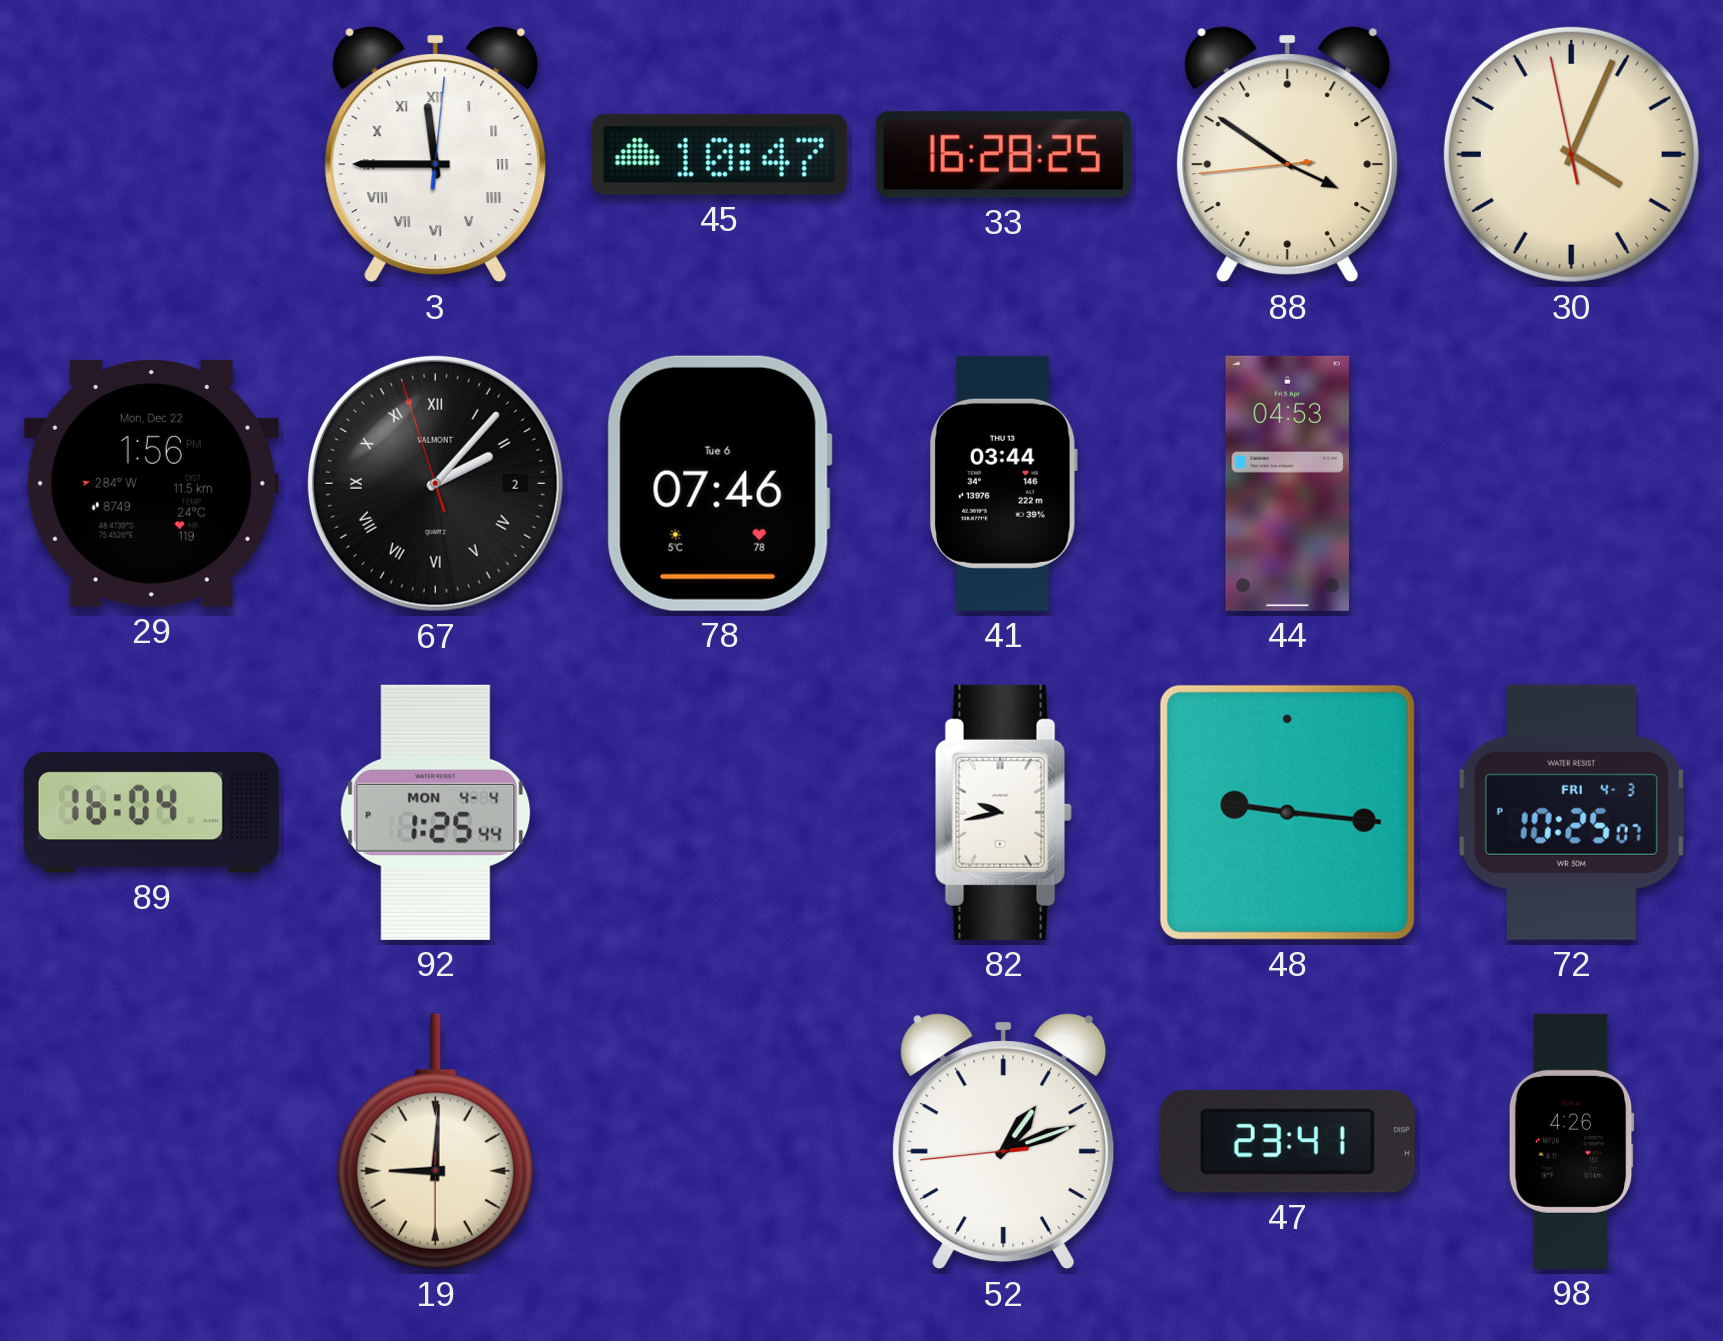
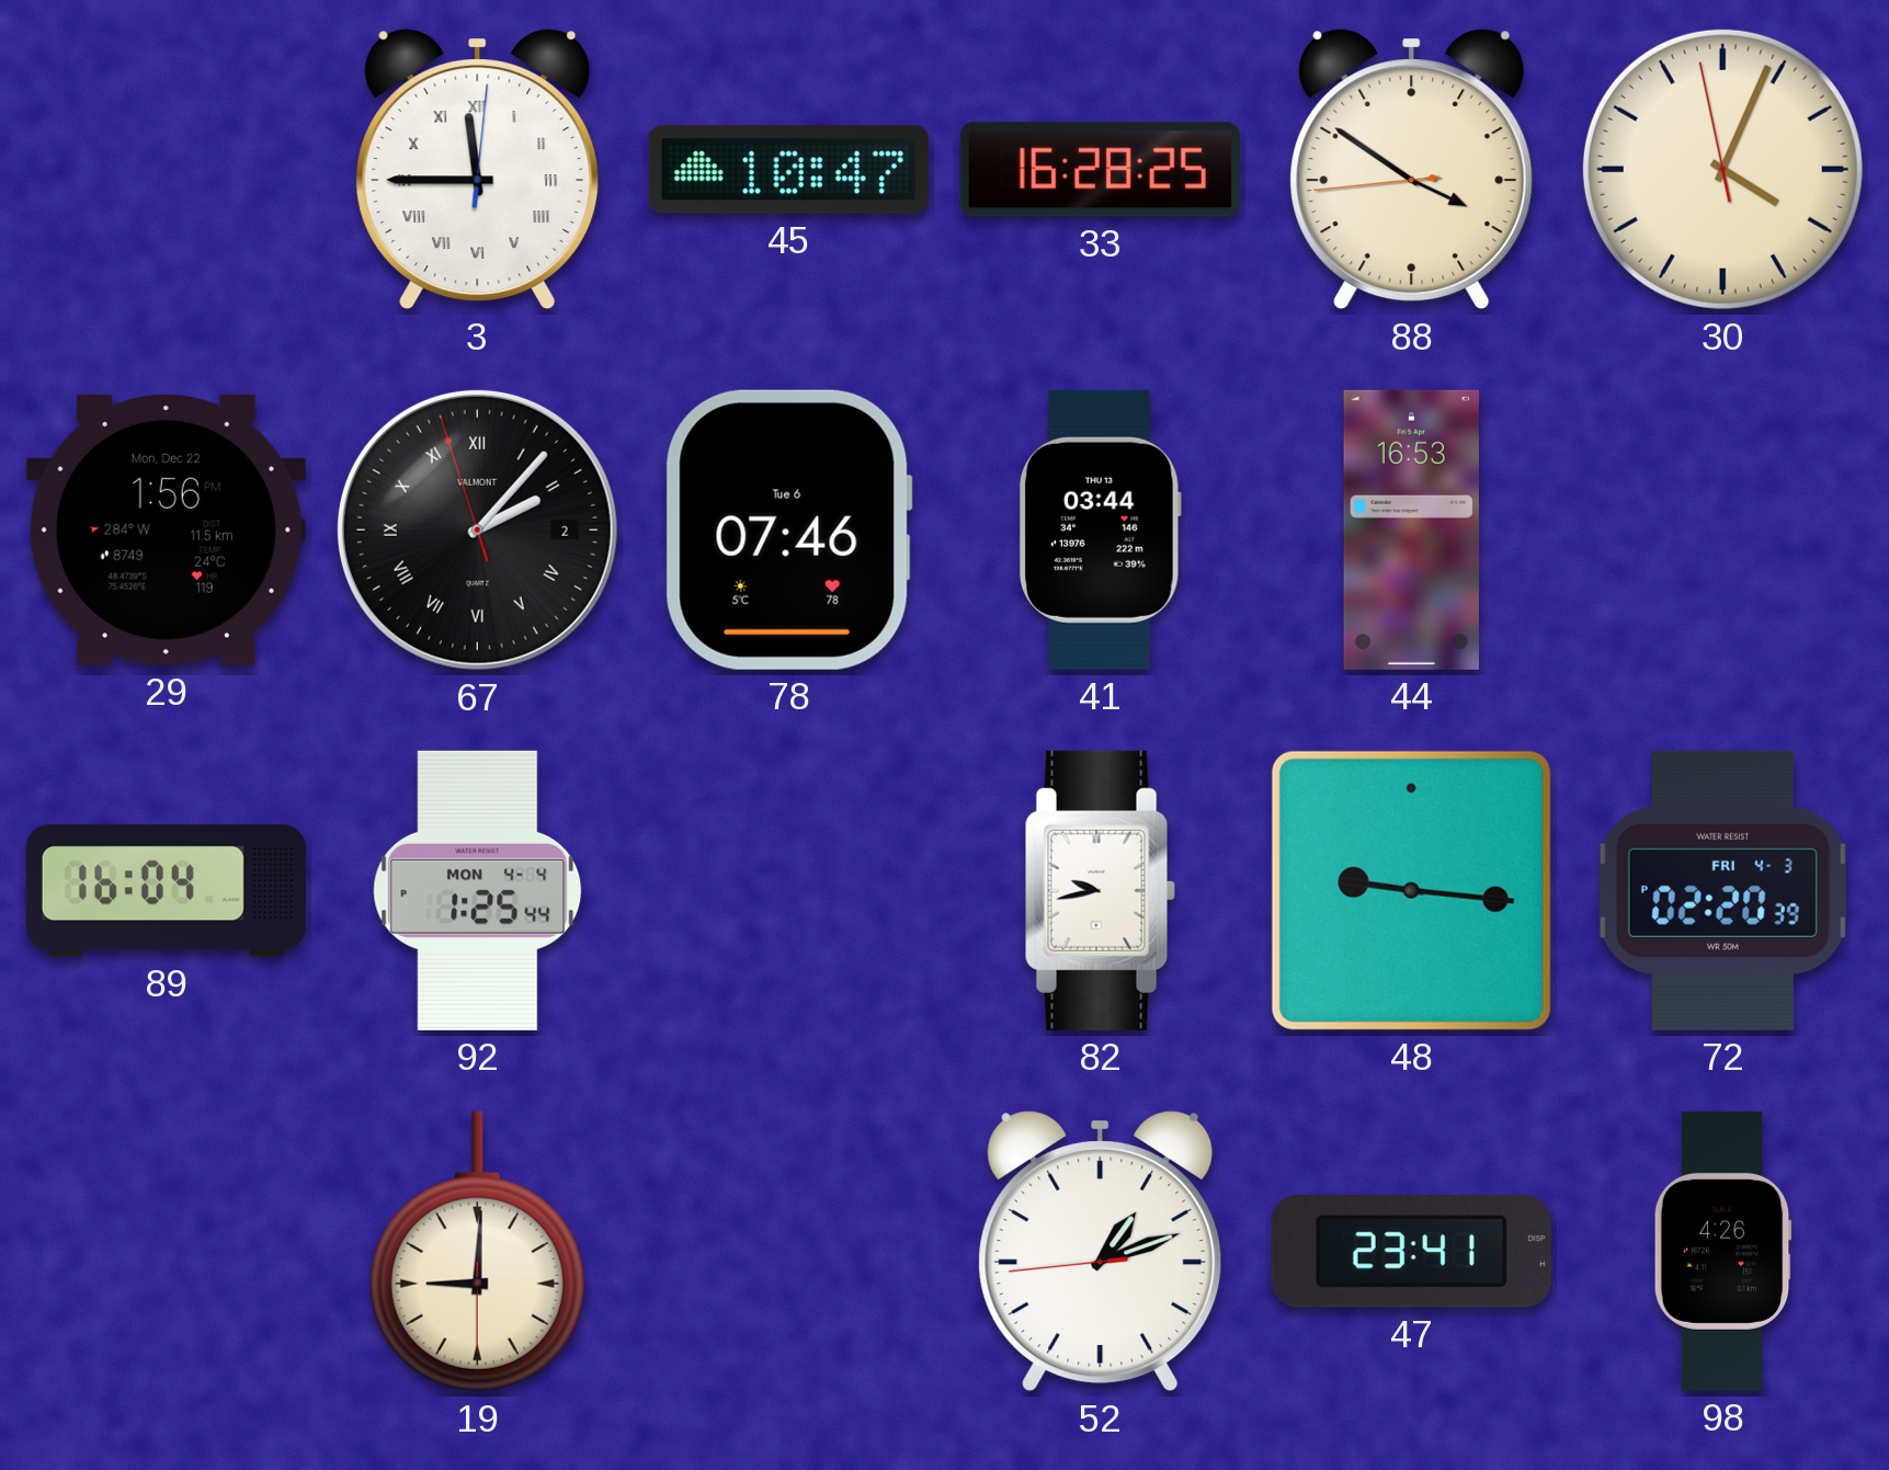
44: 04:53 -> 16:53 (1411, 529)
72: 10:25 -> 02:20 (1722, 890)
